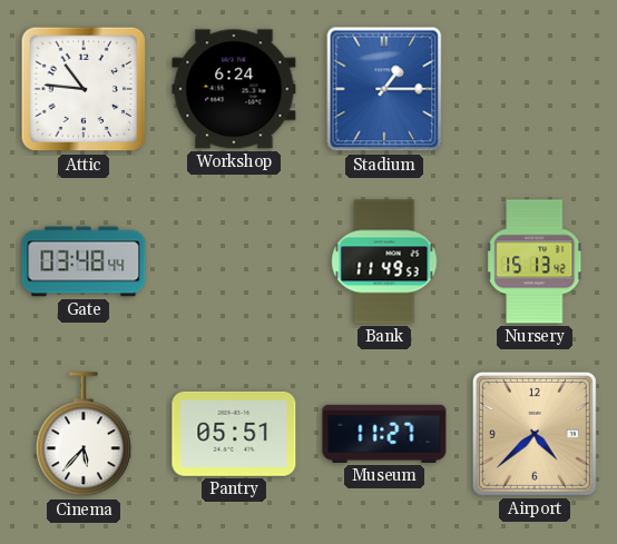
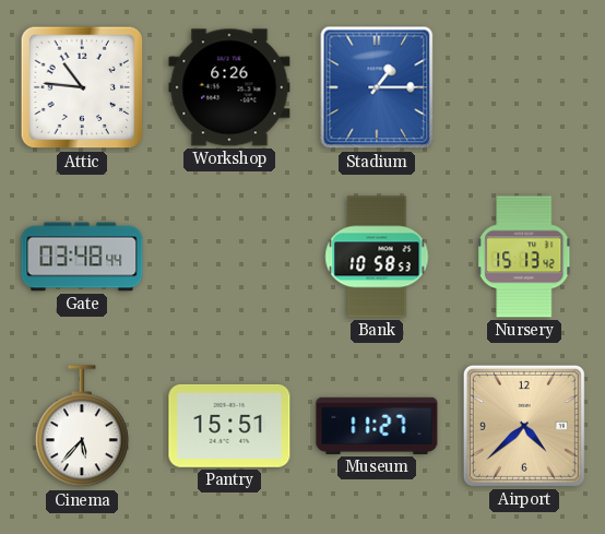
Workshop: 6:24 -> 6:26 (229, 87)
Bank: 11:49 -> 10:58 (377, 257)
Pantry: 05:51 -> 15:51 (229, 426)
